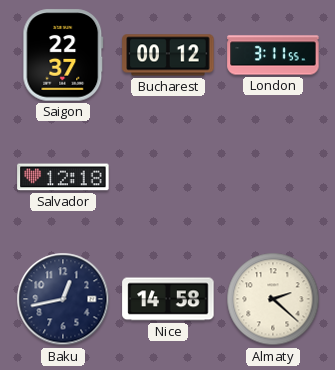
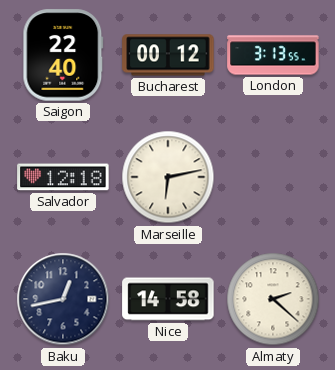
Saigon: 22:37 -> 22:40 (63, 55)
London: 3:11 -> 3:13 (273, 55)
Marseille: none -> 6:13 (168, 177)
